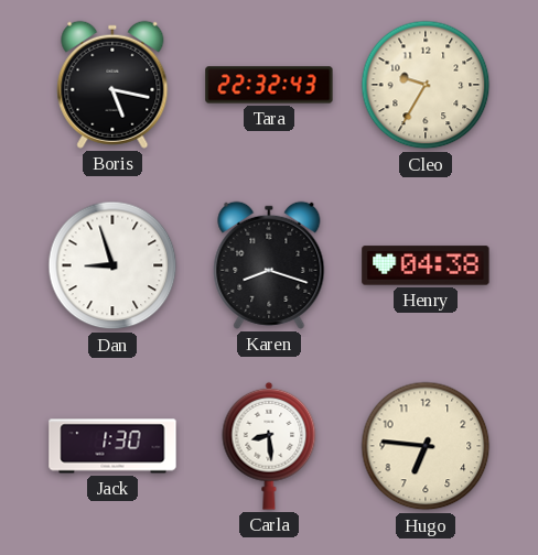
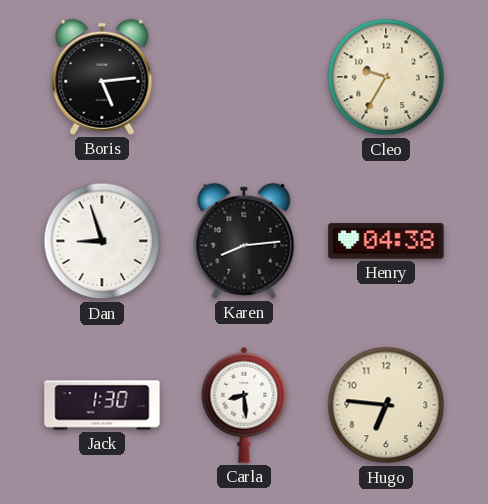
Boris: 5:17 -> 5:14 (102, 77)
Tara: 22:32 -> none (269, 85)
Karen: 8:18 -> 8:14 (244, 241)
